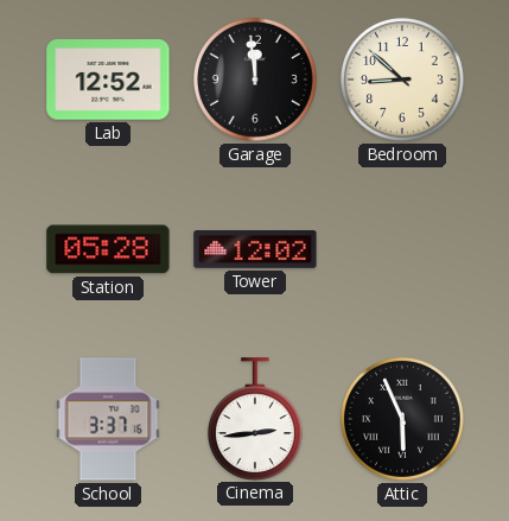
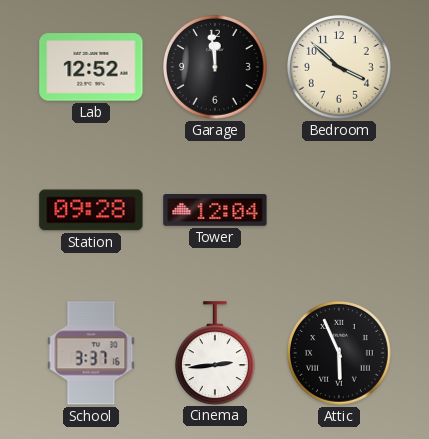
Bedroom: 8:52 -> 3:52 (340, 68)
Station: 05:28 -> 09:28 (91, 210)
Tower: 12:02 -> 12:04 (215, 211)
